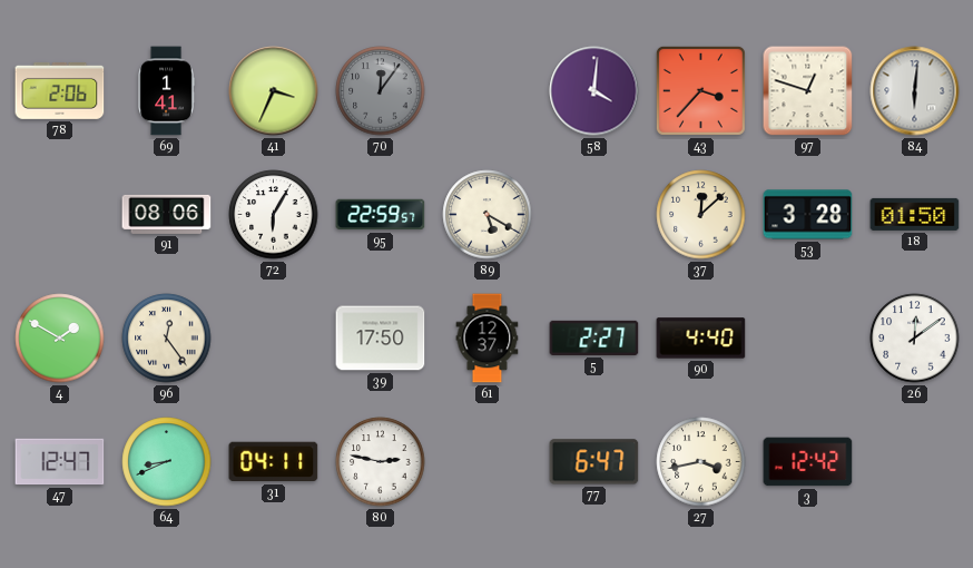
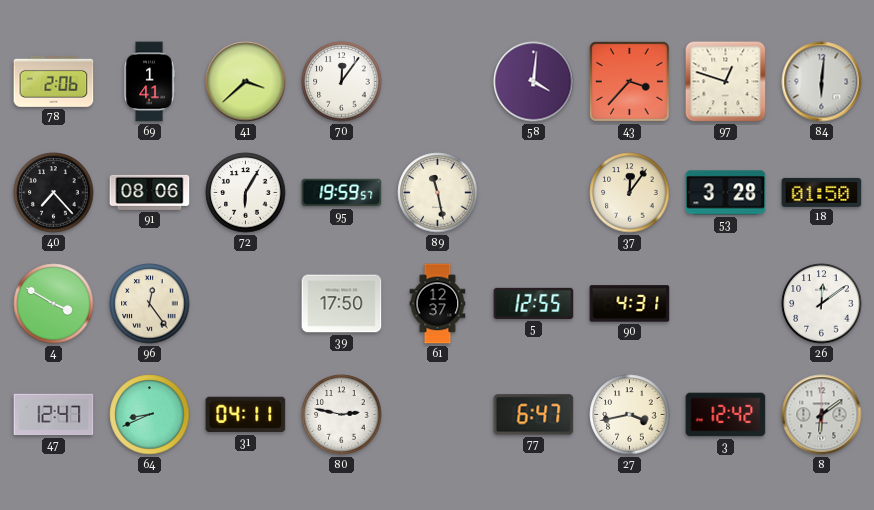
41: 3:34 -> 3:38 (246, 82)
70 dial: grey -> white (342, 82)
40: none -> 7:23 (54, 193)
95: 22:59 -> 19:59 (342, 193)
89: 5:20 -> 11:28 (438, 193)
37: 12:08 -> 12:06 (630, 193)
4: 1:50 -> 3:50 (54, 304)
5: 2:27 -> 12:55 (534, 303)
90: 4:40 -> 4:31 (630, 304)
8: none -> 6:09 (822, 415)
